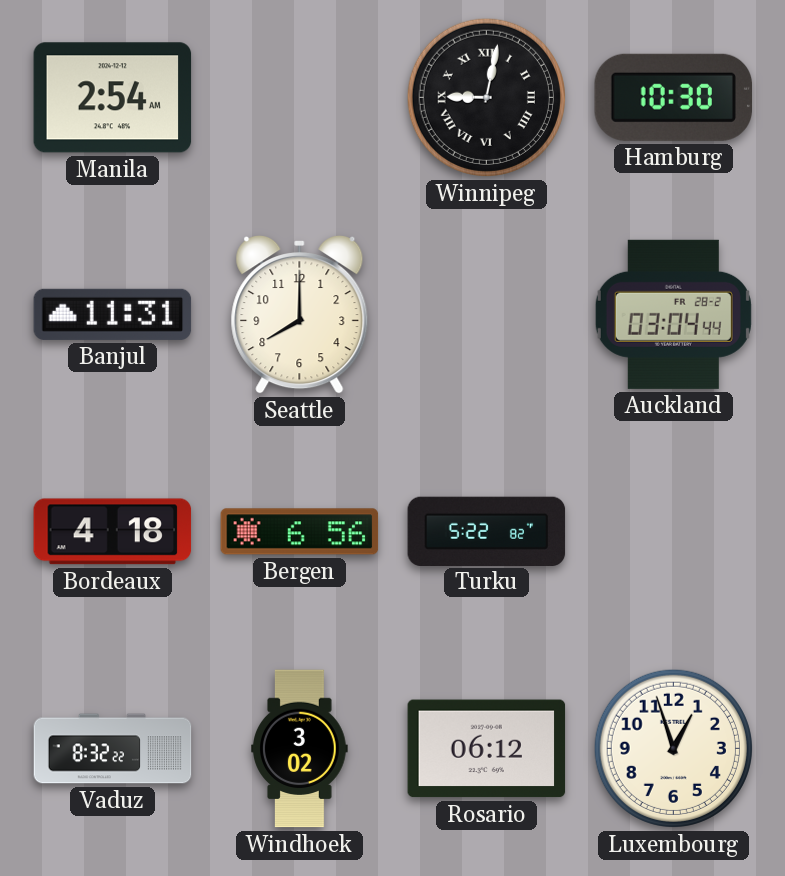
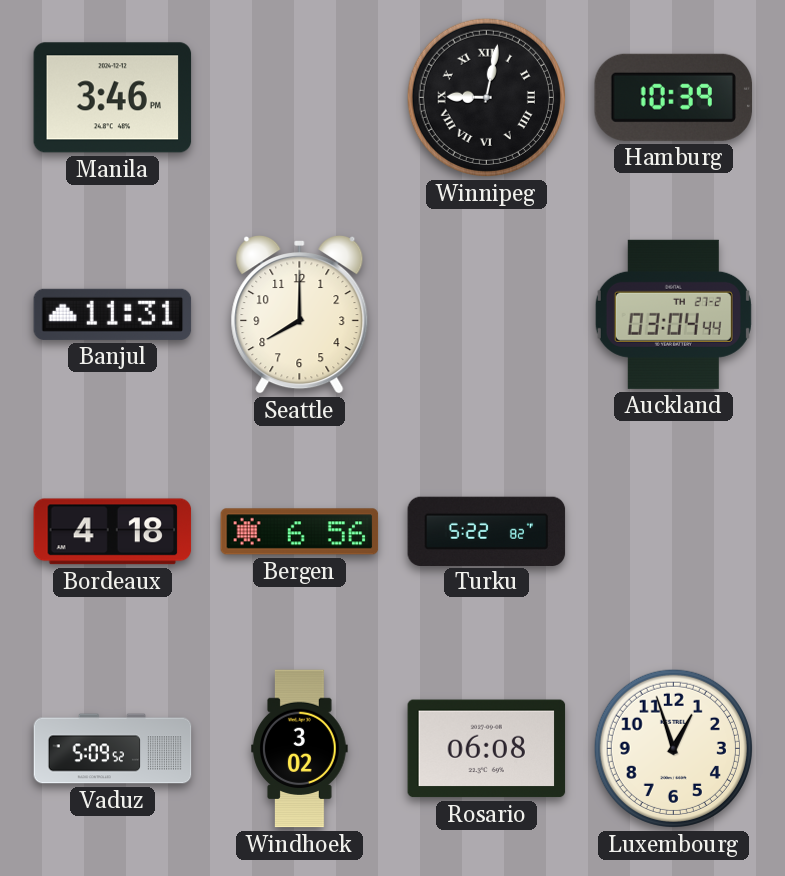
Manila: 2:54 -> 3:46 (113, 98)
Hamburg: 10:30 -> 10:39 (673, 97)
Auckland date: FR 28-2 -> TH 27-2 (673, 314)
Vaduz: 8:32 -> 5:09 (113, 749)
Rosario: 06:12 -> 06:08 (487, 749)
